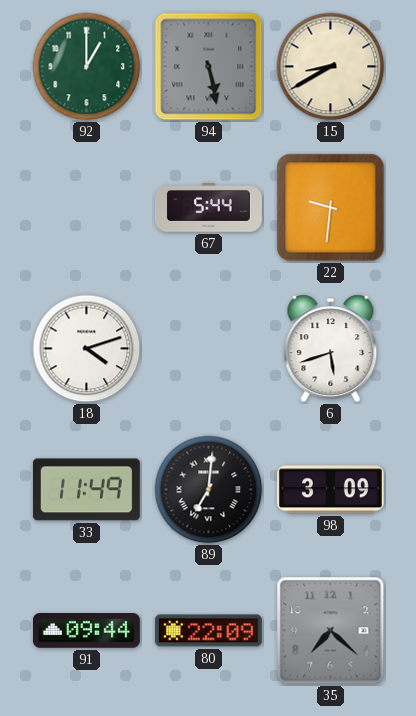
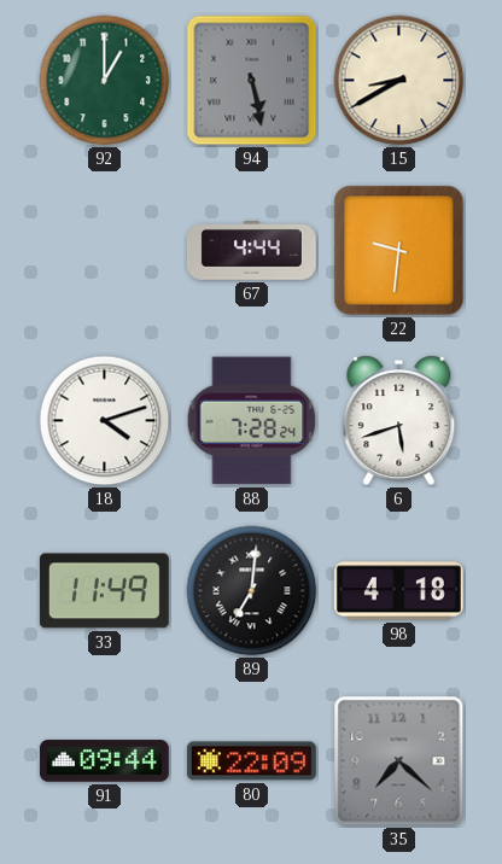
67: 5:44 -> 4:44 (251, 251)
88: none -> 7:28 (252, 421)
98: 3:09 -> 4:18 (398, 591)
